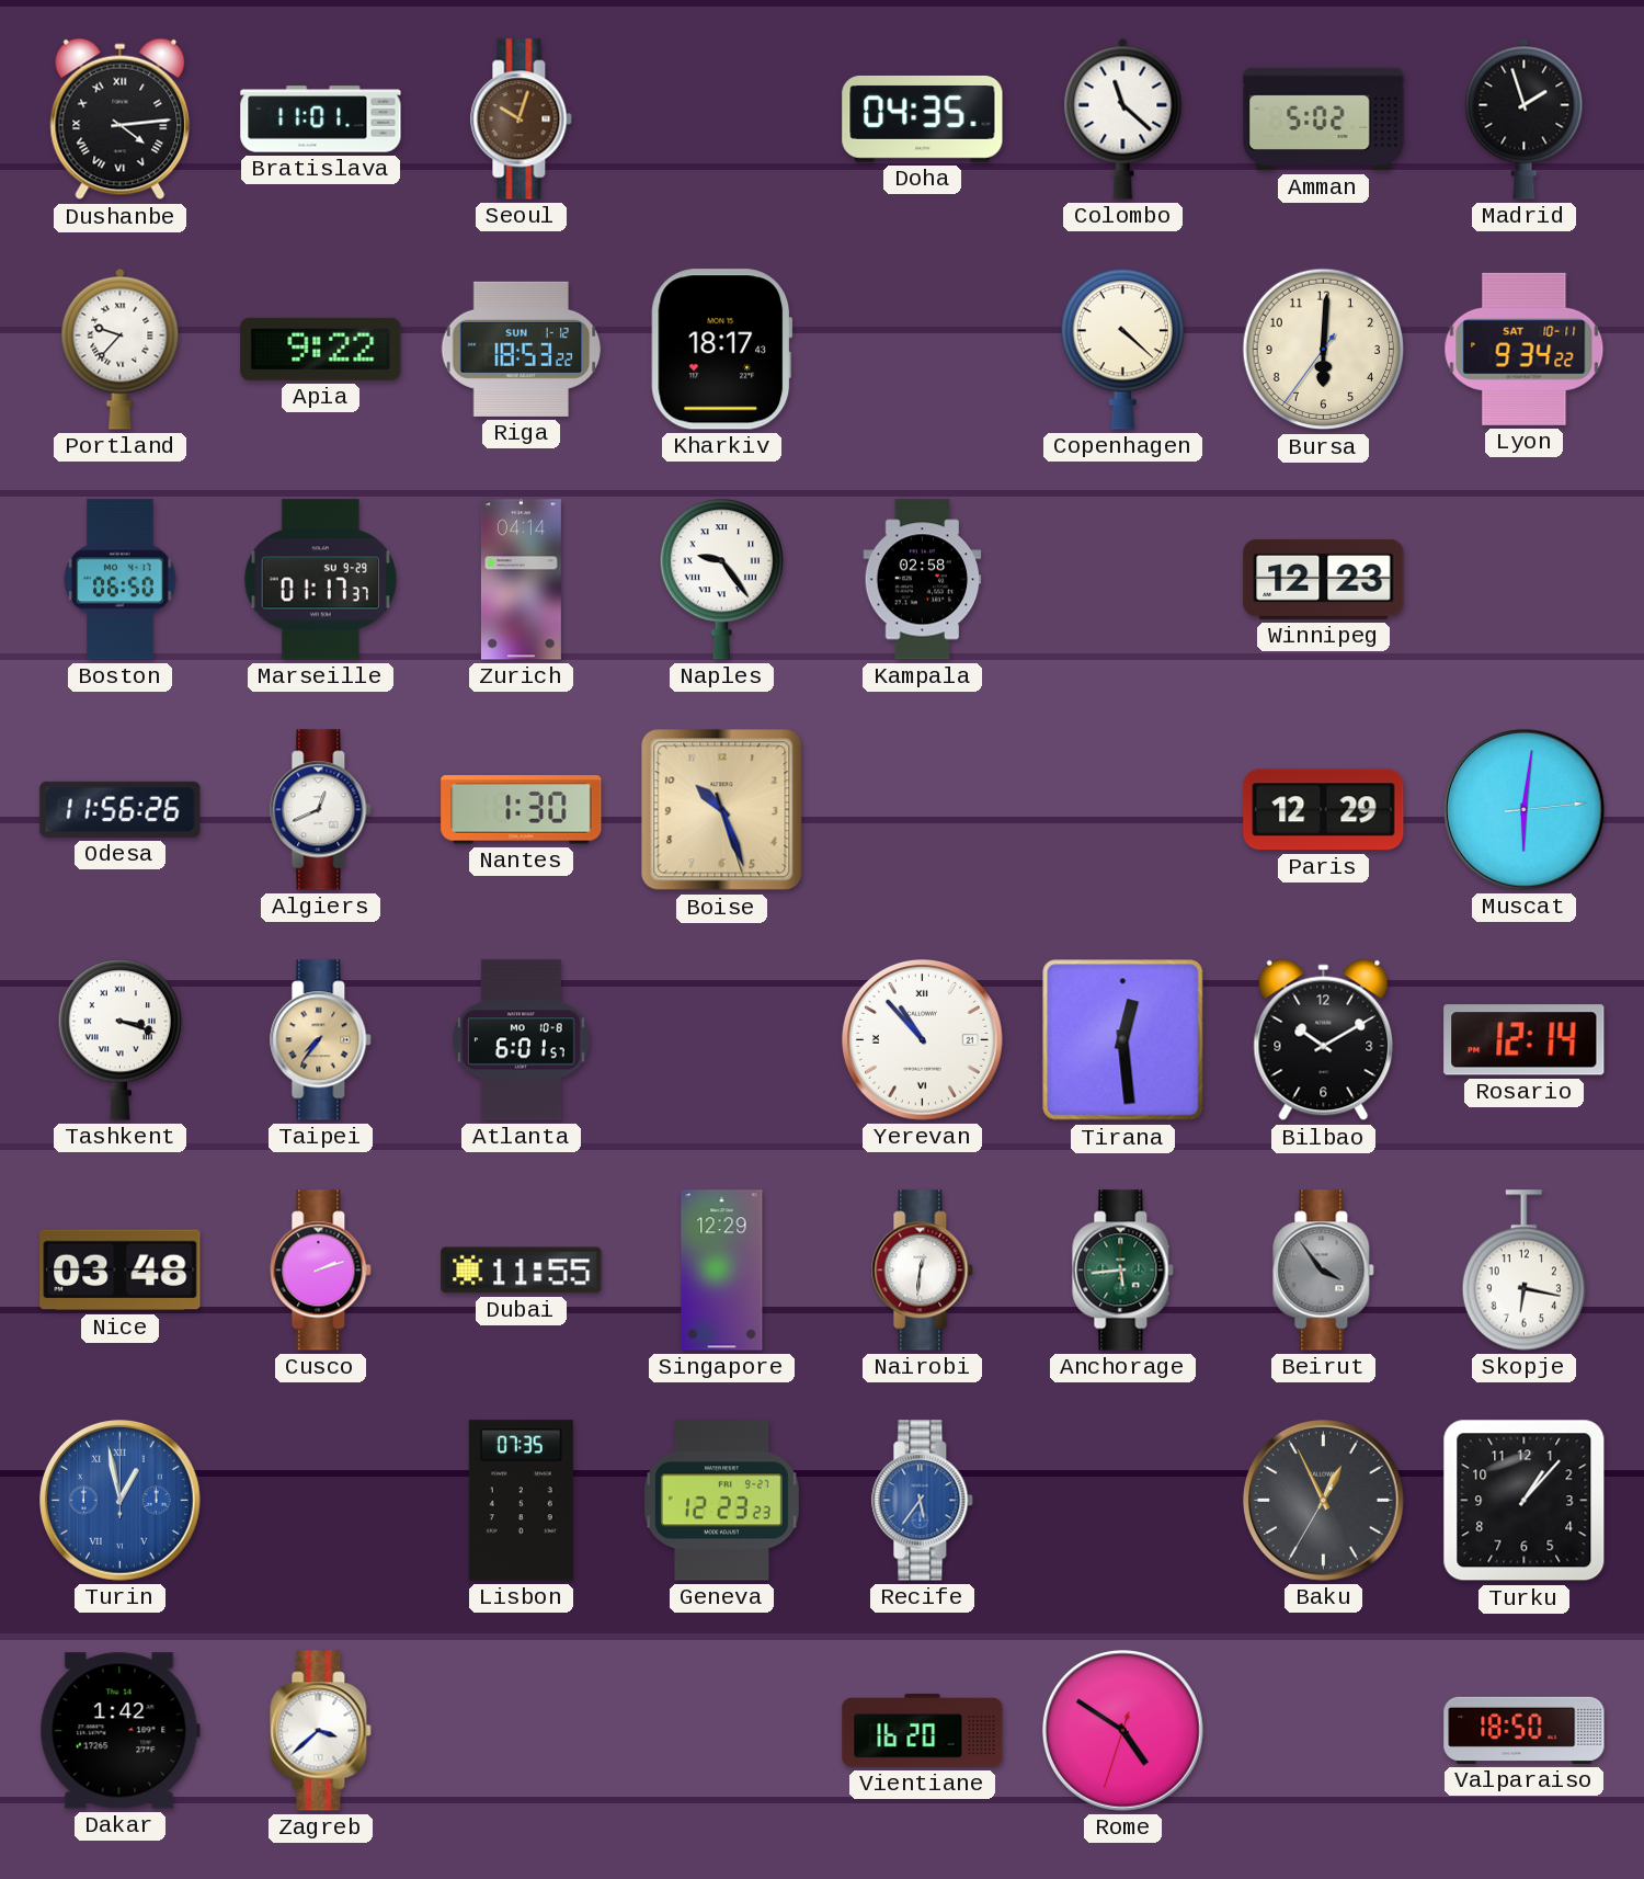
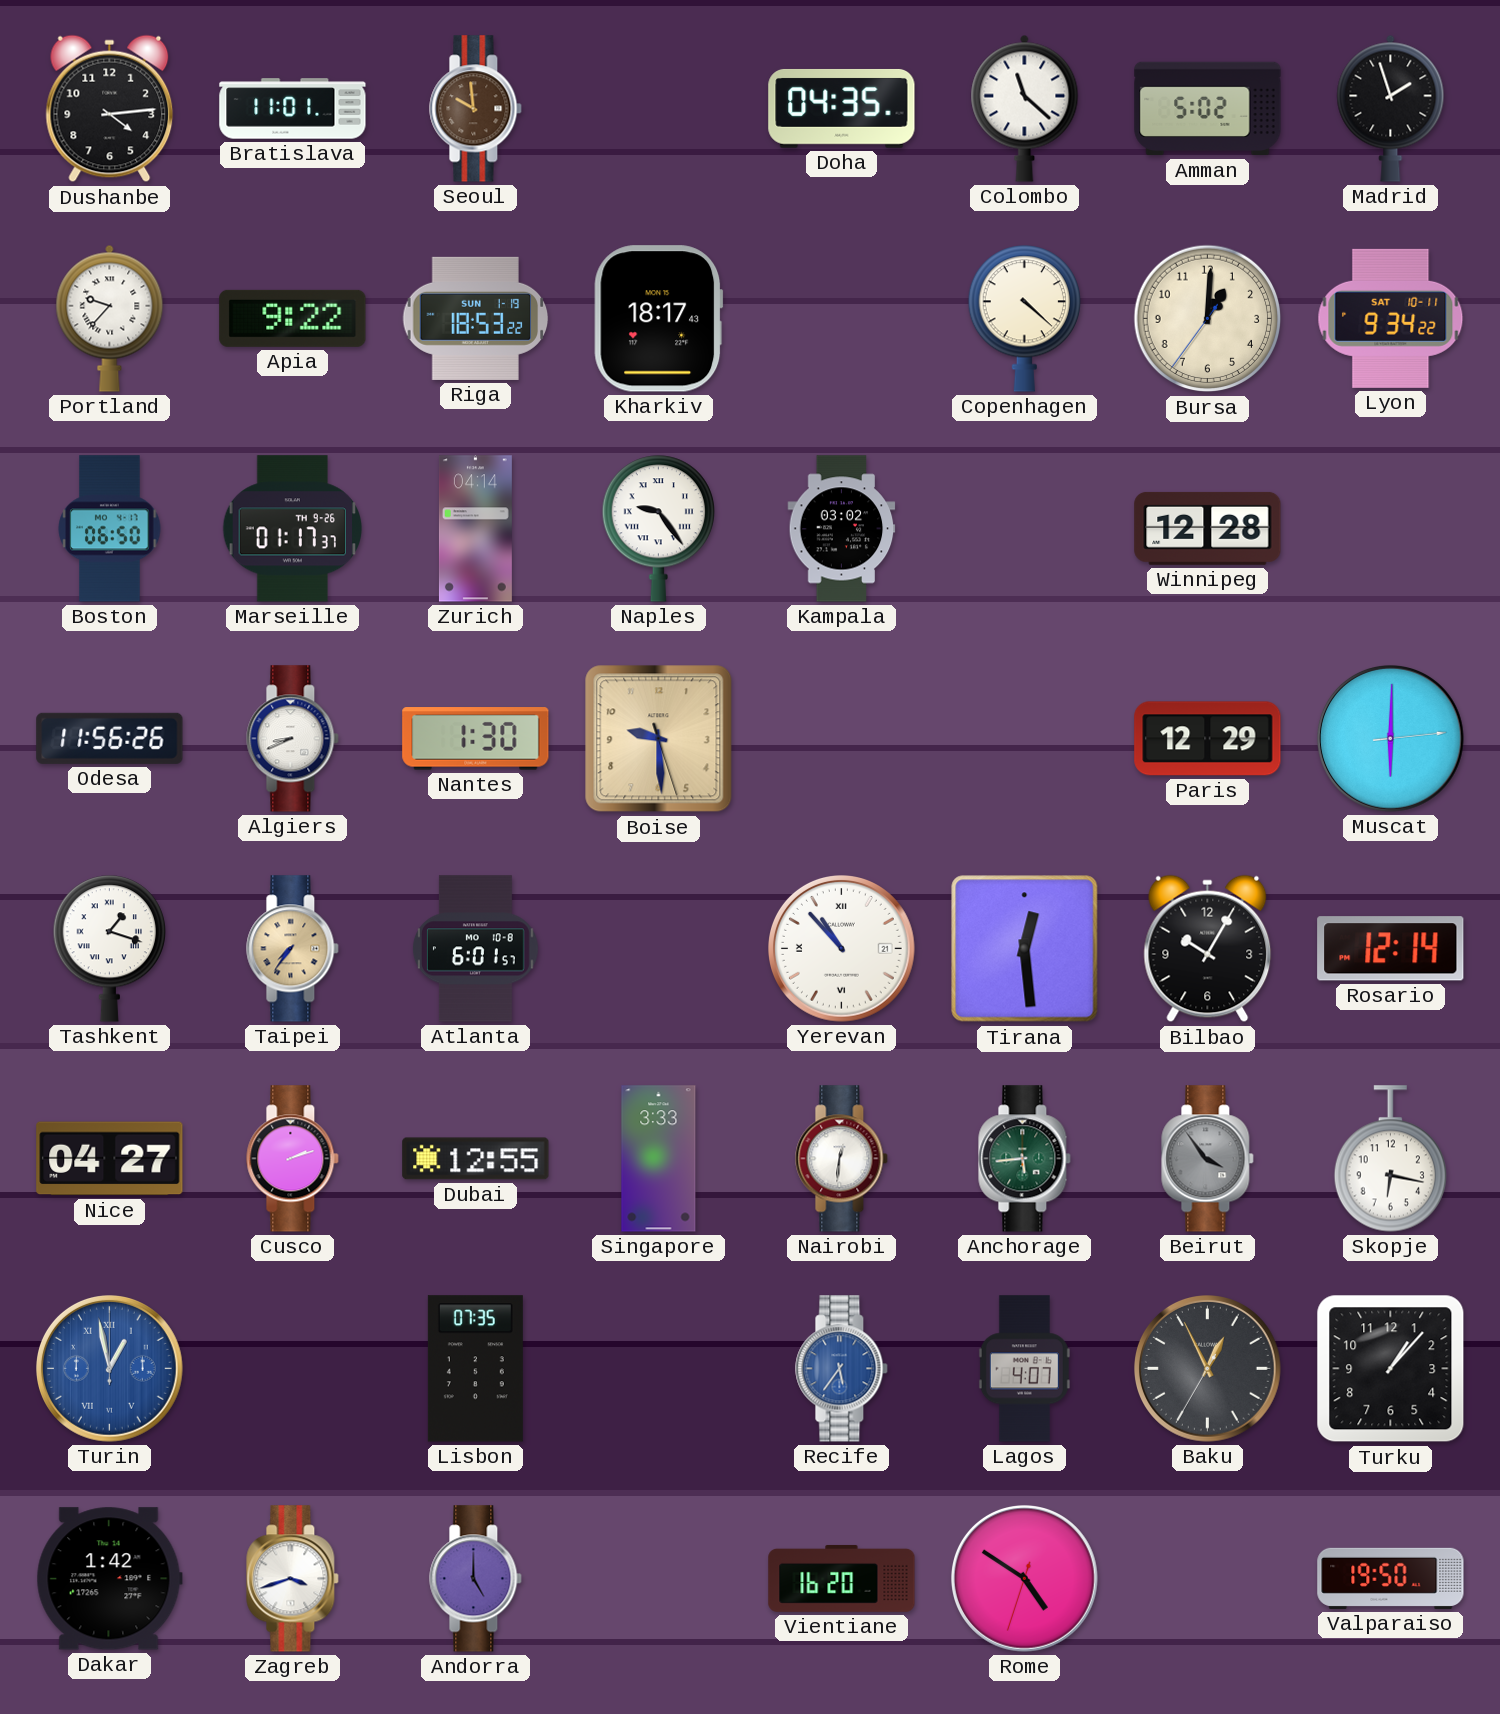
Dushanbe numerals: Roman -> Arabic (110, 109)
Seoul: 10:03 -> 9:59 (476, 109)
Riga date: SUN 1-12 -> SUN 1-19 (476, 318)
Bursa: 6:00 -> 1:00 (1208, 319)
Marseille date: SU 9-29 -> TH 9-26 (293, 529)
Kampala: 02:58 -> 03:02 (842, 529)
Winnipeg: 12:23 -> 12:28 (1208, 528)
Algiers: 12:41 -> 8:41 (293, 739)
Boise: 10:26 -> 9:29 (659, 739)
Muscat: 6:01 -> 6:00 (1391, 739)
Tashkent: 3:18 -> 1:18 (109, 949)
Bilbao: 10:10 -> 10:05 (1208, 949)
Nice: 03:48 -> 04:27 (110, 1159)
Dubai: 11:55 -> 12:55 (476, 1159)
Singapore: 12:29 -> 3:33 (659, 1159)
Geneva: 12:23 -> none (721, 1501)
Lagos: none -> 4:07 (1024, 1369)
Zagreb: 3:38 -> 3:42 (293, 1579)
Andorra: none -> 5:00 (476, 1579)
Valparaiso: 18:50 -> 19:50 (1391, 1578)
